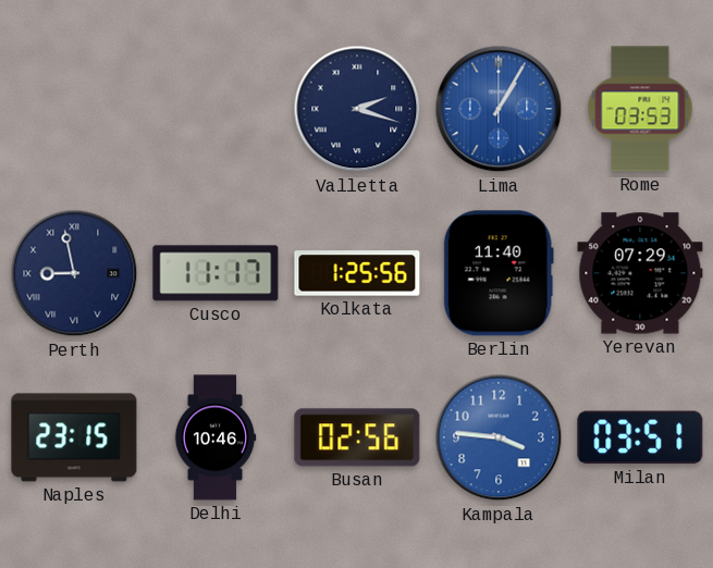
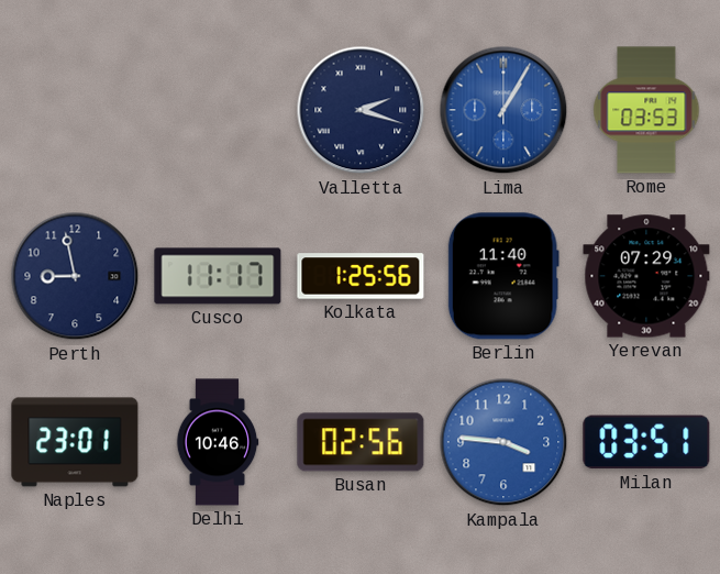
Perth numerals: Roman -> Arabic (75, 276)
Naples: 23:15 -> 23:01 (75, 442)
